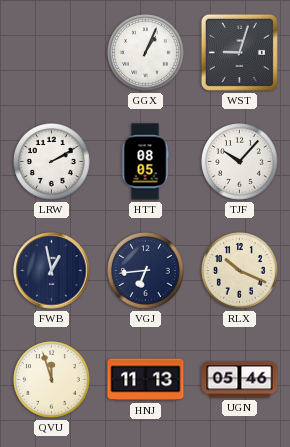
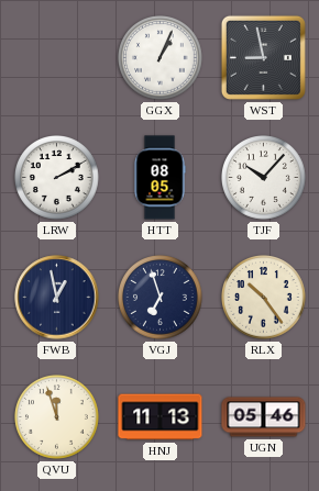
WST: 9:03 -> 8:58 (263, 57)
VGJ: 6:44 -> 6:57 (161, 298)
RLX: 10:19 -> 10:24 (264, 298)
